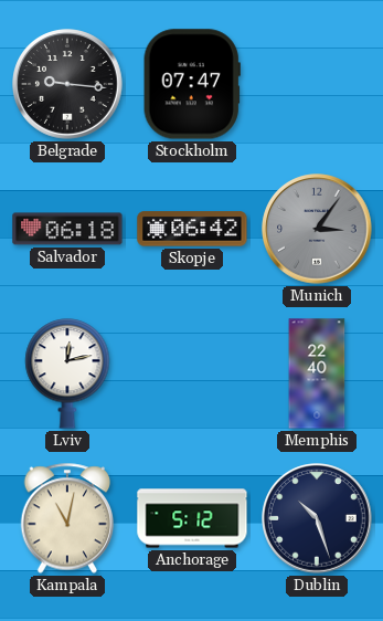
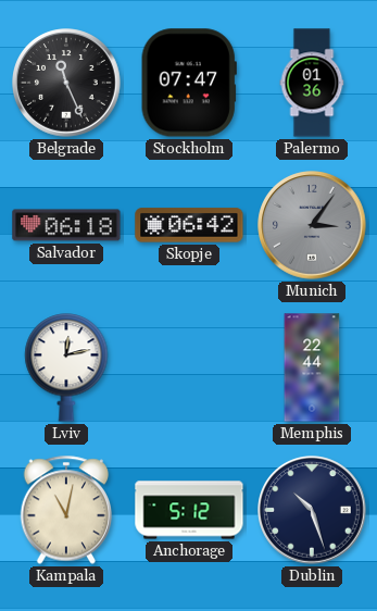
Belgrade: 9:16 -> 11:26 (66, 83)
Palermo: none -> 01:36 (312, 83)
Memphis: 22:40 -> 22:44 (312, 367)
